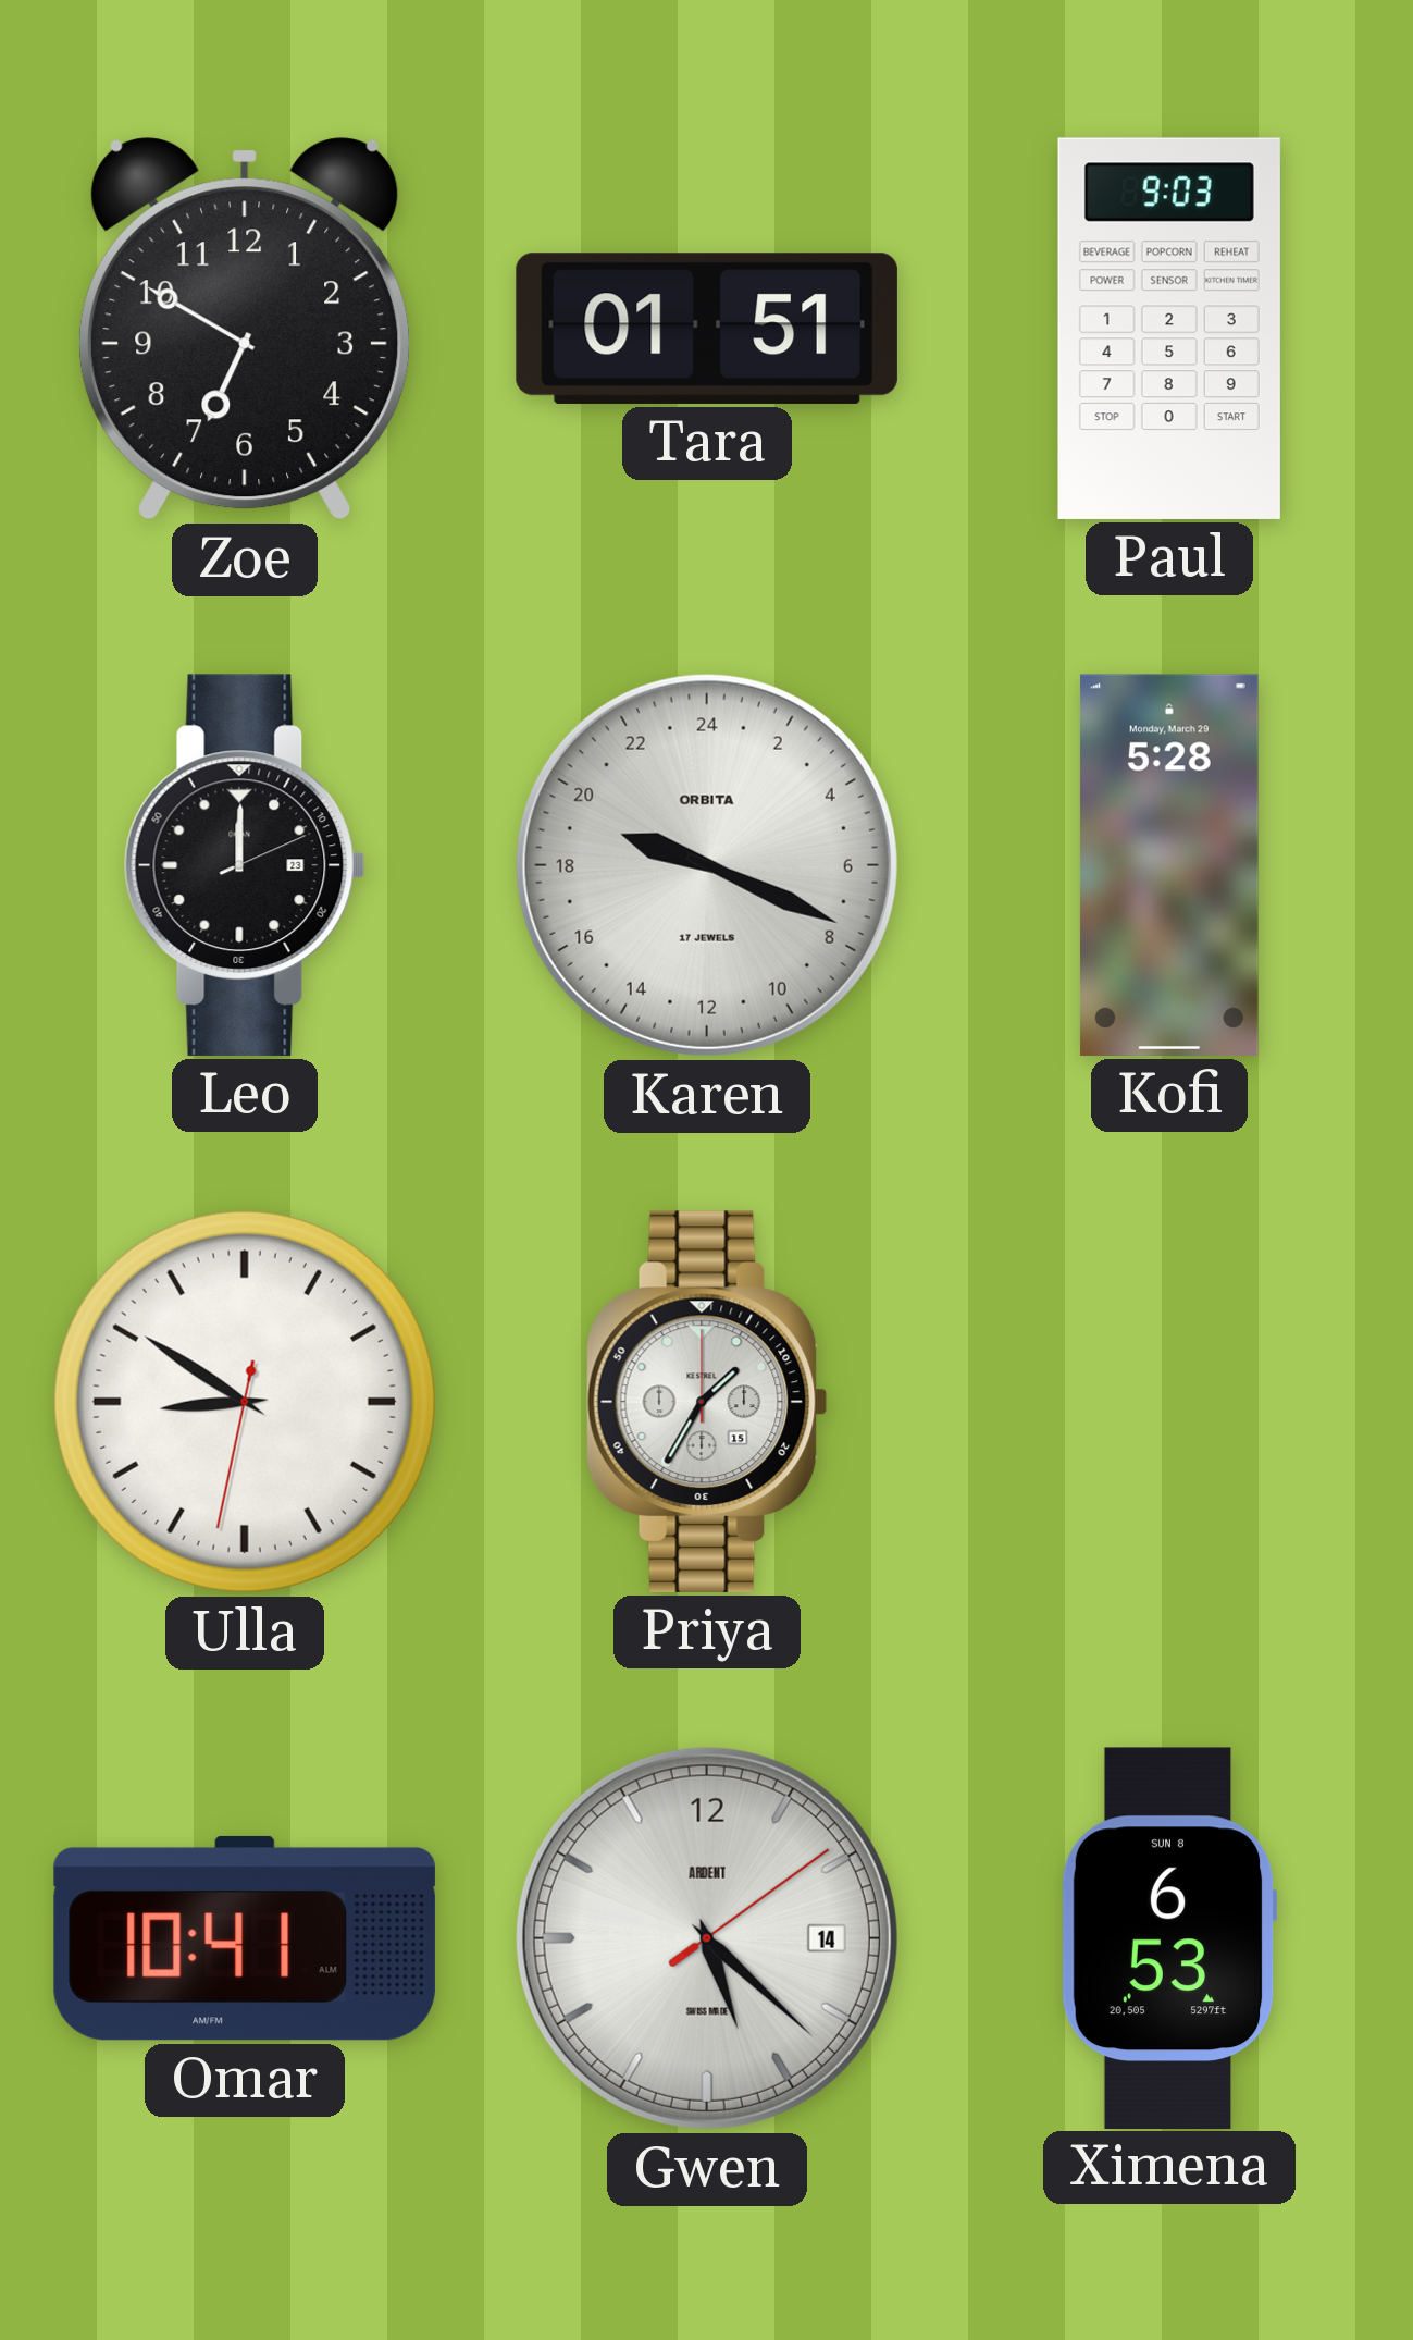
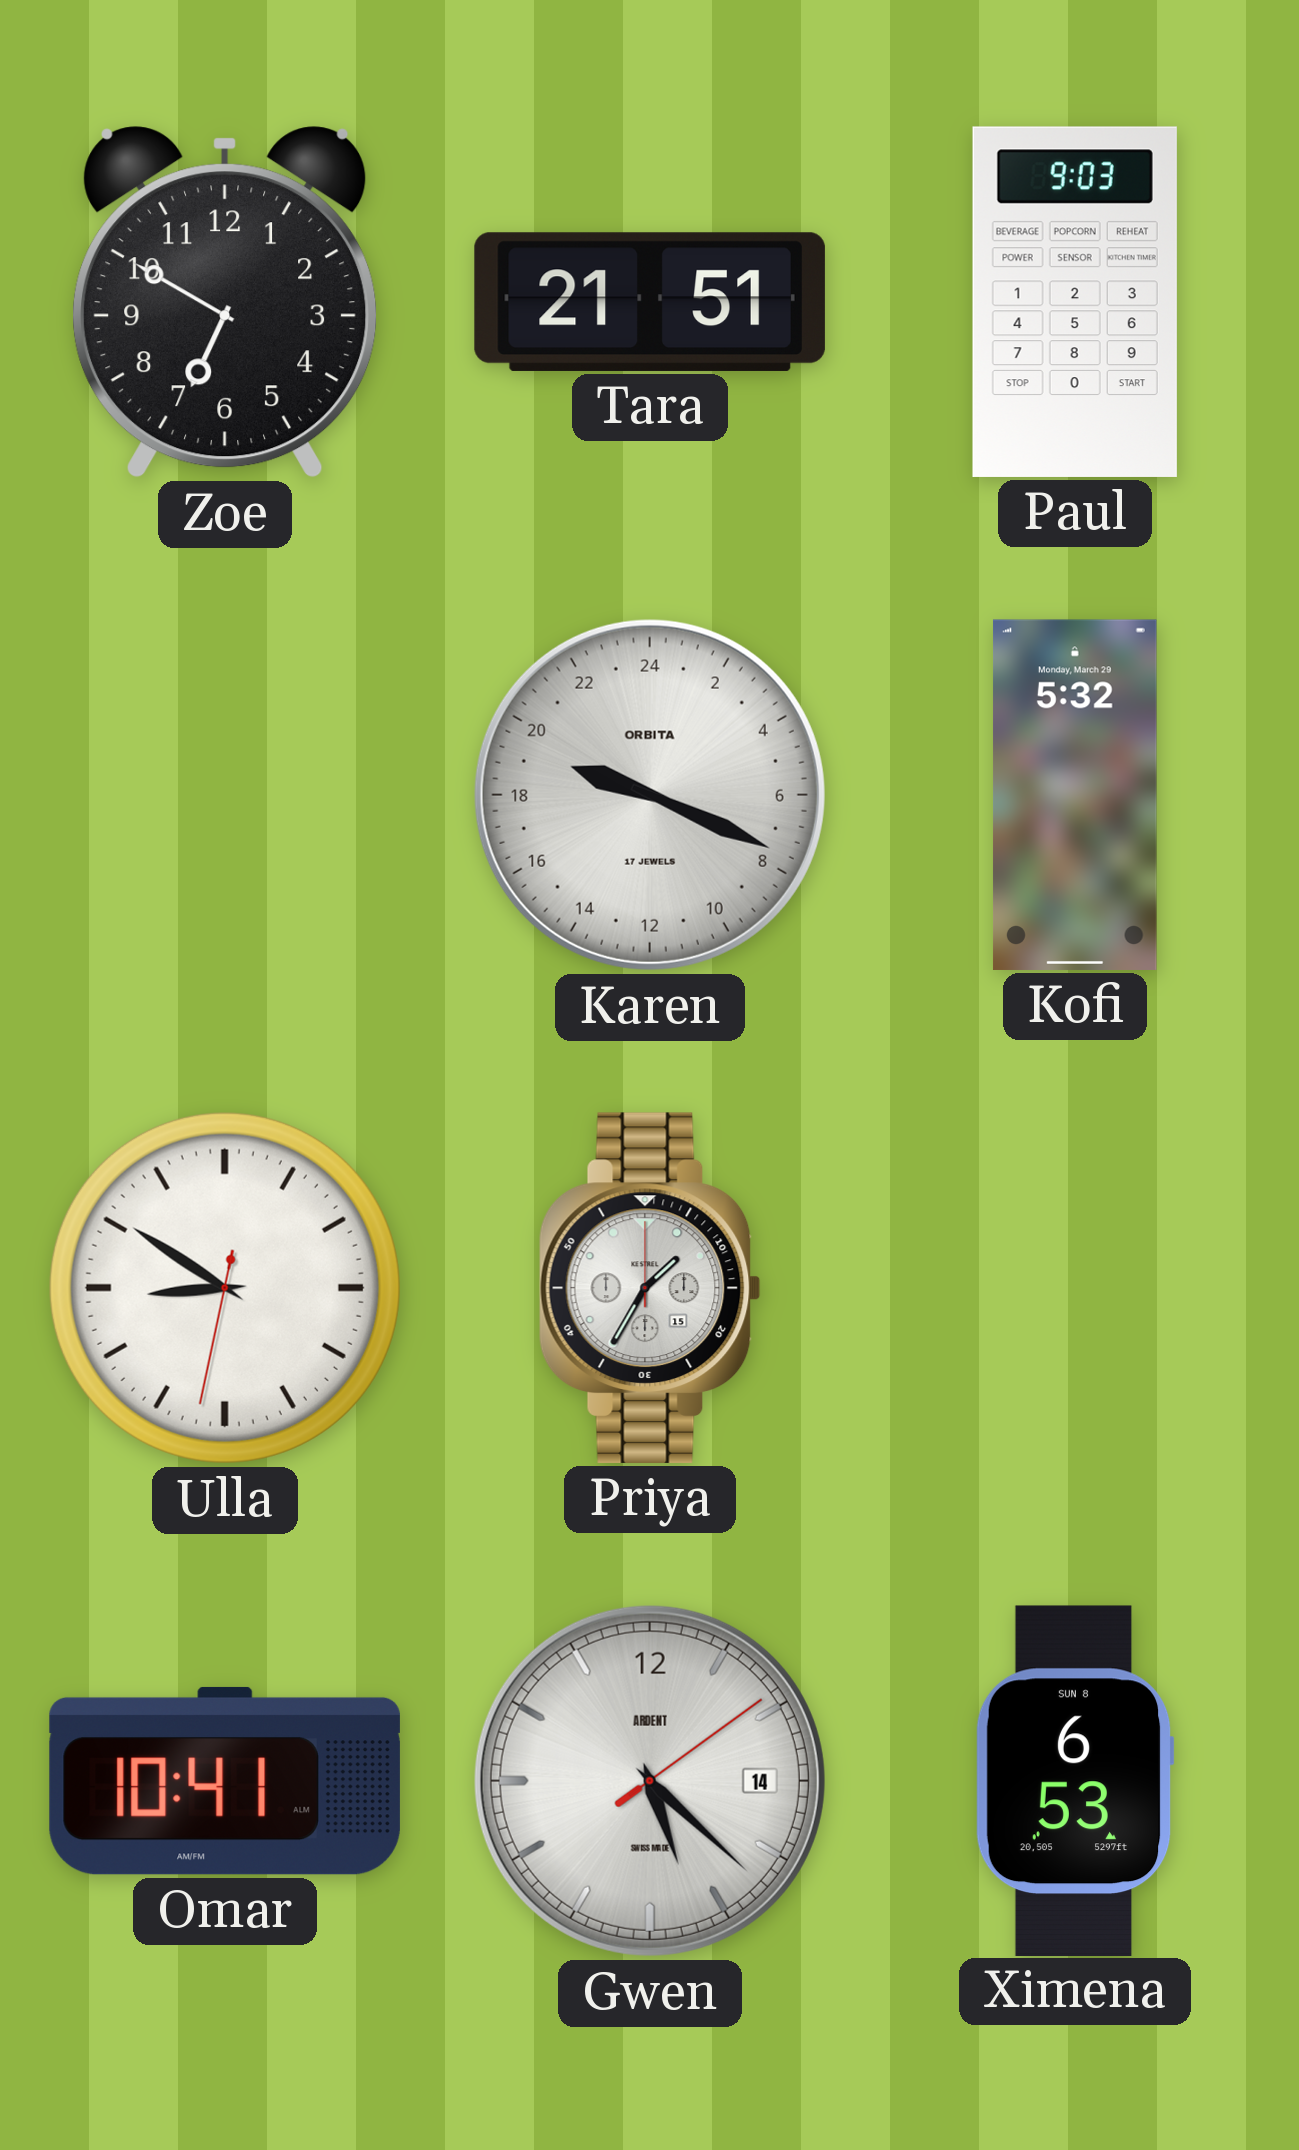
Tara: 01:51 -> 21:51 (650, 302)
Leo: 12:00 -> none (245, 865)
Kofi: 5:28 -> 5:32 (1075, 795)
